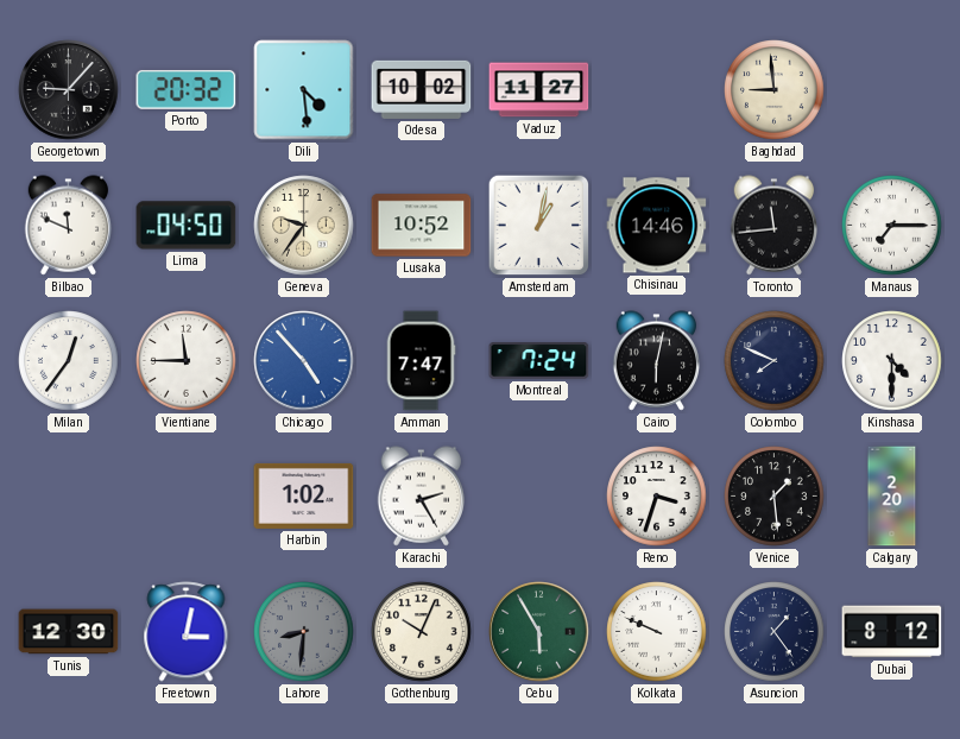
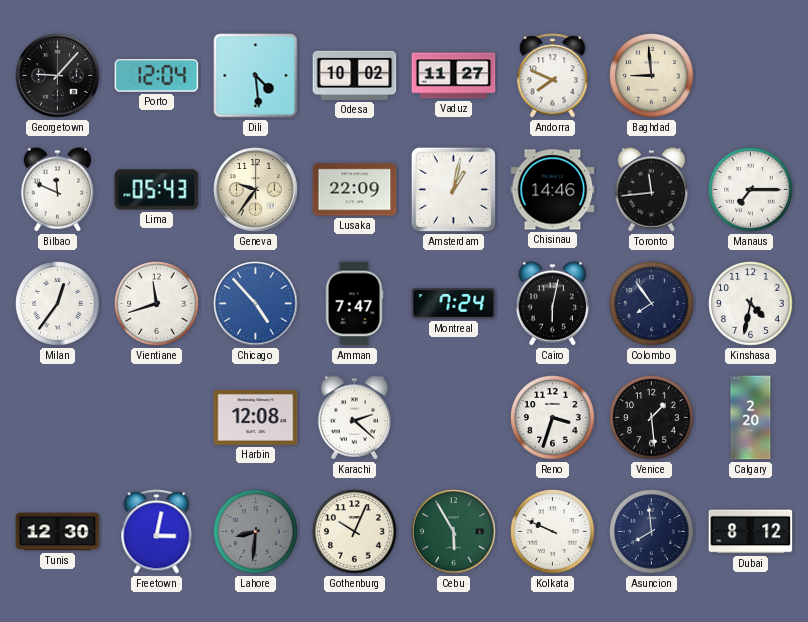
Porto: 20:32 -> 12:04 (157, 75)
Andorra: none -> 7:49 (553, 76)
Lima: 04:50 -> 05:43 (157, 190)
Lusaka: 10:52 -> 22:09 (355, 190)
Vientiane: 11:45 -> 11:42 (157, 304)
Colombo: 7:49 -> 7:54 (652, 304)
Kinshasa: 4:30 -> 4:32 (751, 304)
Harbin: 1:02 -> 12:08 (256, 417)
Karachi: 2:25 -> 2:22 (355, 418)
Asuncion: 1:24 -> 7:59 (652, 532)
